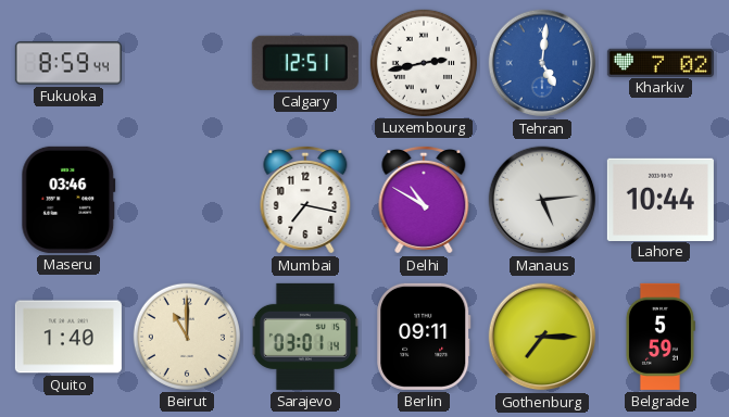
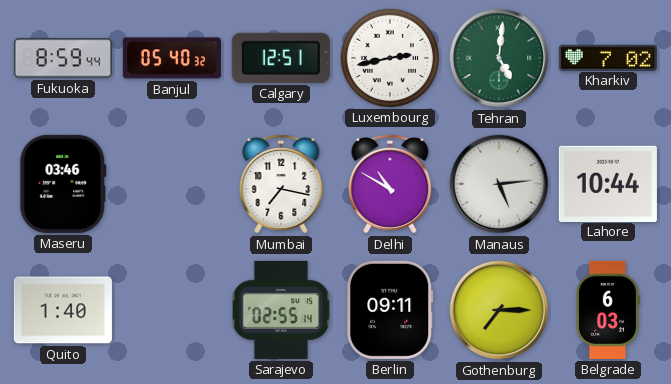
Banjul: none -> 05:40 (172, 58)
Tehran dial: blue -> green (499, 58)
Beirut: 11:00 -> none (187, 337)
Sarajevo: 03:01 -> 02:55 (281, 310)
Belgrade: 5:59 -> 6:03 (607, 310)
